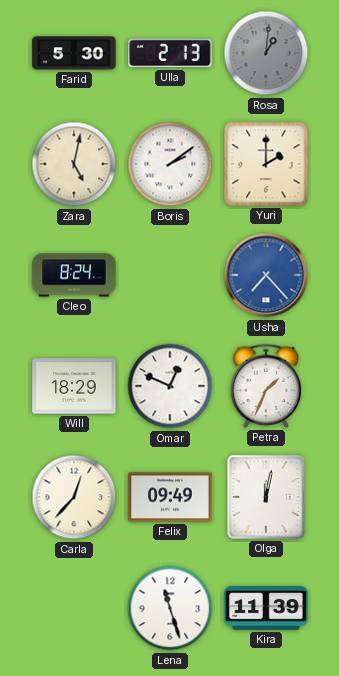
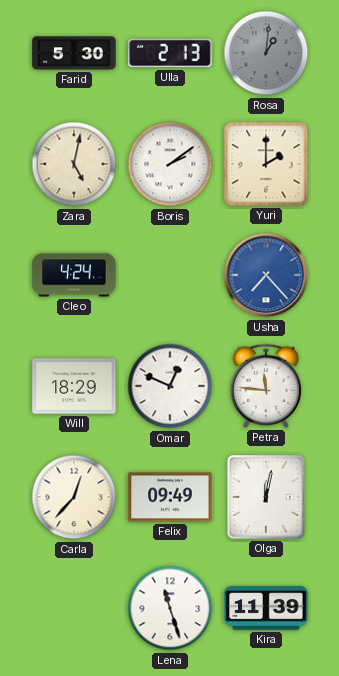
Cleo: 8:24 -> 4:24 (74, 275)
Petra: 1:34 -> 11:46 (266, 386)
